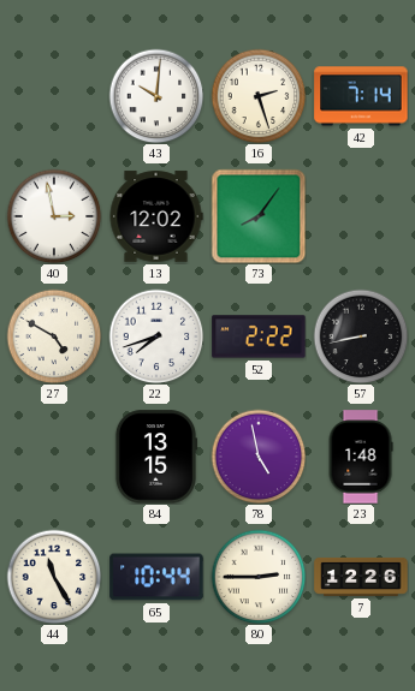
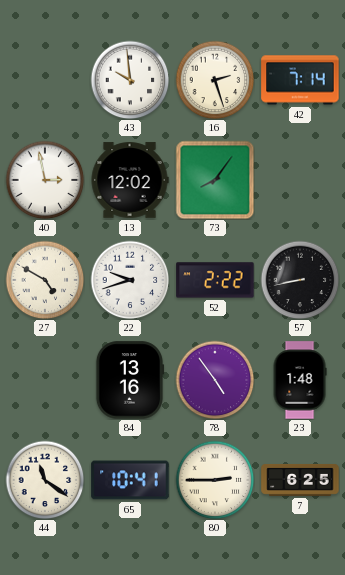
43: 10:01 -> 9:59 (130, 80)
22: 7:42 -> 9:42 (130, 280)
84: 13:15 -> 13:16 (130, 380)
78: 4:58 -> 4:54 (215, 380)
44: 11:25 -> 11:21 (45, 480)
65: 10:44 -> 10:41 (130, 480)
7: 12:26 -> 6:25 (300, 480)
